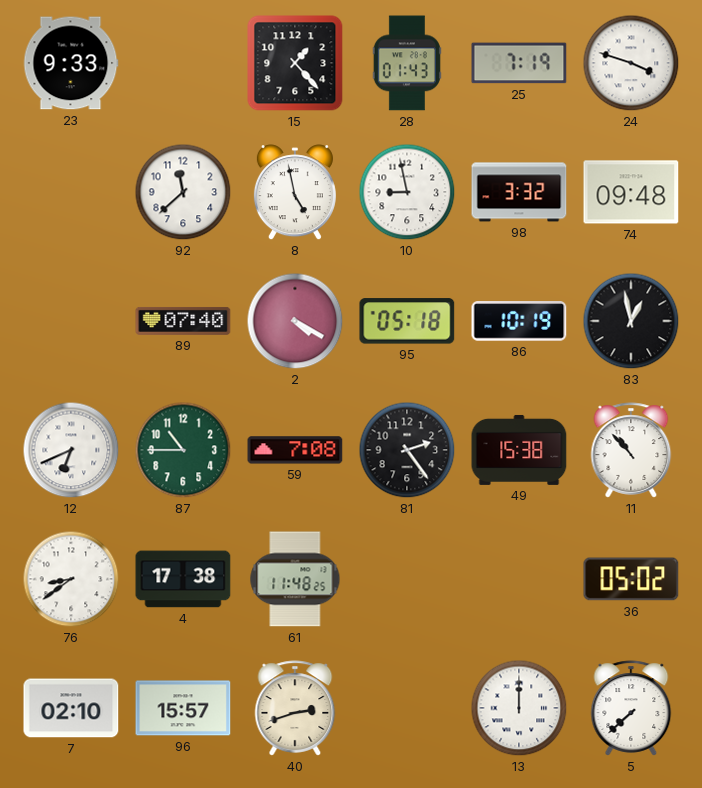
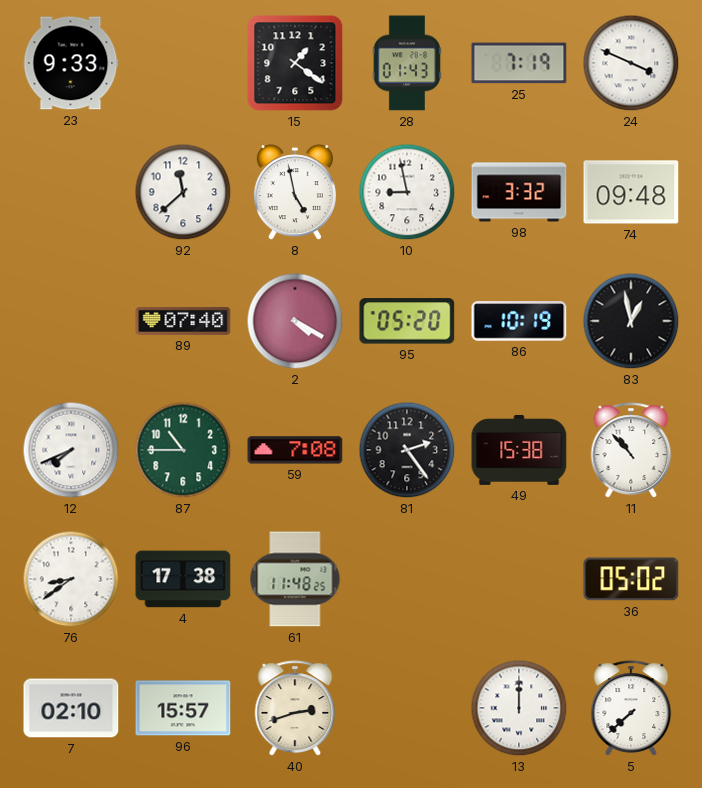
15: 1:23 -> 1:21 (295, 63)
24: 3:48 -> 3:49 (631, 63)
95: 05:18 -> 05:20 (407, 321)
12: 6:41 -> 7:41 (71, 450)
